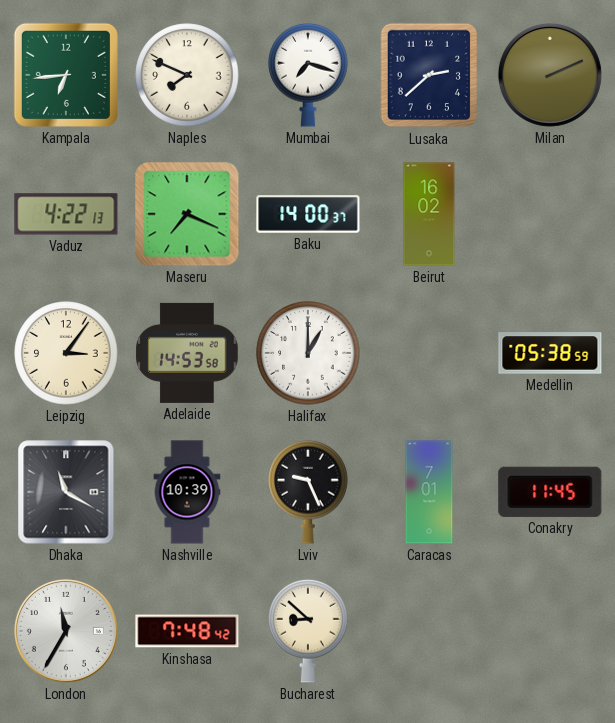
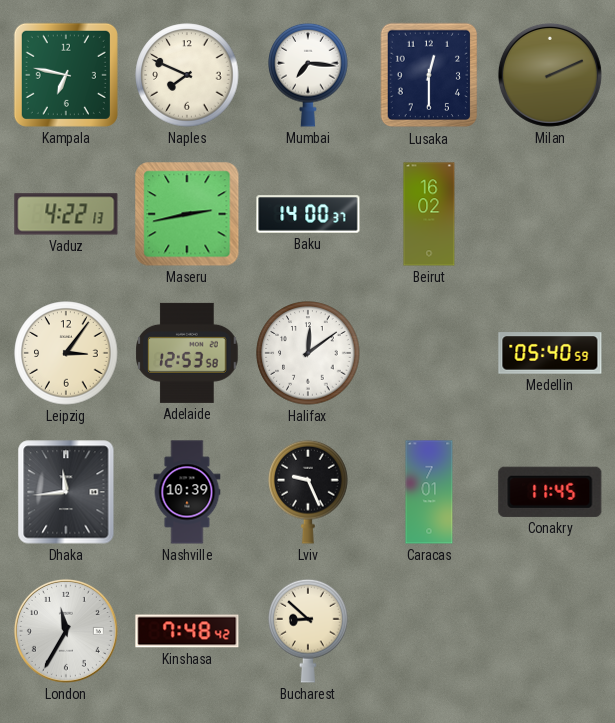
Kampala: 6:44 -> 6:47 (66, 75)
Mumbai: 7:18 -> 7:16 (308, 75)
Lusaka: 2:38 -> 12:30 (429, 75)
Maseru: 7:19 -> 2:43 (187, 214)
Adelaide: 14:53 -> 12:53 (187, 353)
Halifax: 1:00 -> 12:09 (308, 353)
Medellin: 05:38 -> 05:40 (550, 353)
Dhaka: 11:20 -> 11:44 (66, 492)
